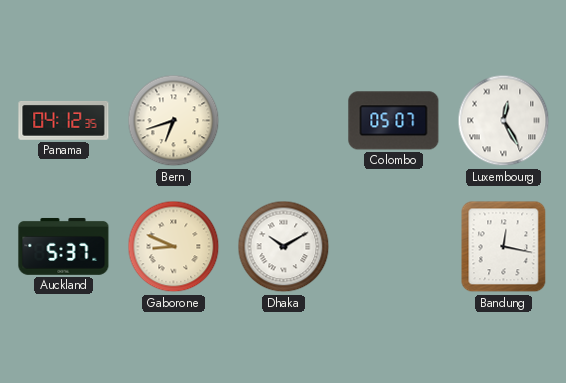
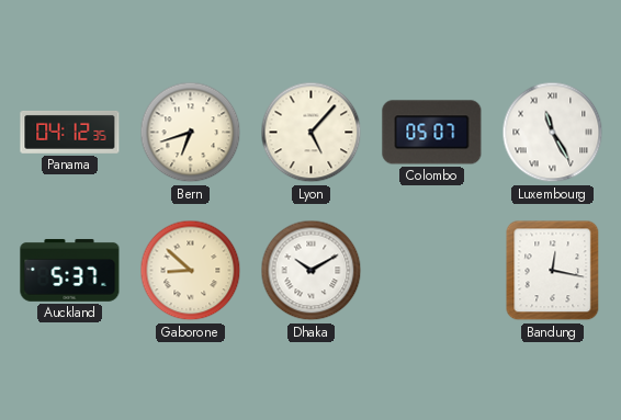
Lyon: none -> 5:07 (312, 133)
Luxembourg: 12:25 -> 11:25 (553, 133)
Gaborone: 8:49 -> 8:52 (191, 271)
